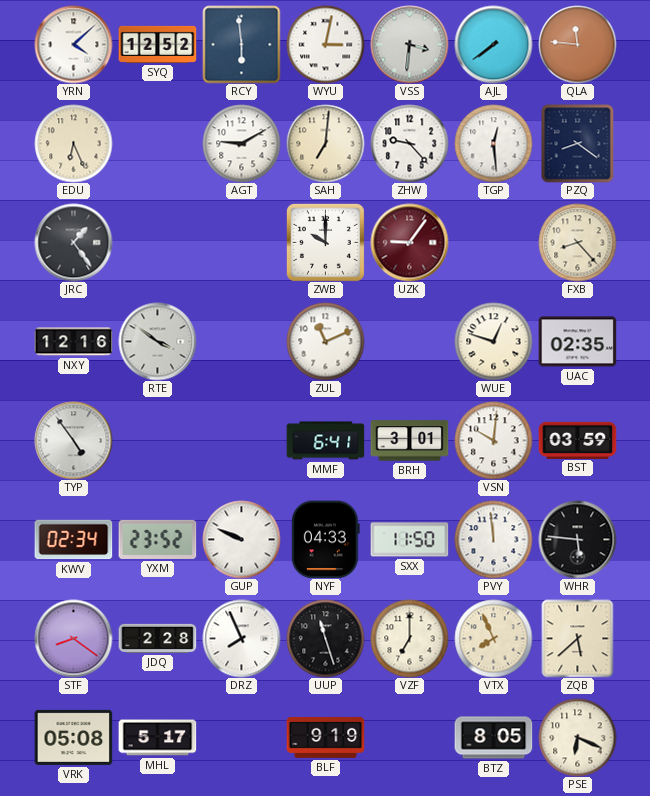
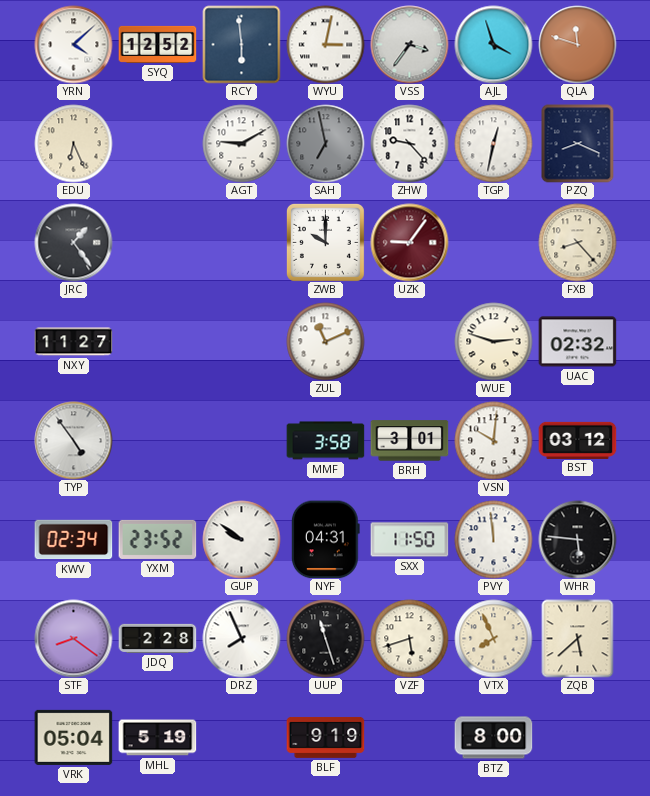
VSS: 3:31 -> 3:36 (409, 44)
AJL: 7:39 -> 3:57 (493, 44)
QLA: 11:46 -> 11:48 (577, 44)
SAH: 7:01 -> 6:58 (325, 143)
SAH dial: cream -> grey (325, 143)
TGP: 12:29 -> 12:32 (493, 143)
PZQ: 8:21 -> 8:19 (578, 143)
NXY: 12:16 -> 11:27 (73, 342)
RTE: 3:51 -> none (157, 341)
WUE: 12:48 -> 2:48 (493, 341)
UAC: 02:35 -> 02:32 (577, 342)
MMF: 6:41 -> 3:58 (325, 441)
BST: 03:59 -> 03:12 (577, 440)
GUP: 9:49 -> 9:51 (241, 539)
NYF: 04:33 -> 04:31 (325, 539)
VZF: 7:00 -> 5:42 (409, 638)
VRK: 05:08 -> 05:04 (73, 737)
MHL: 5:17 -> 5:19 (157, 738)
BTZ: 8:05 -> 8:00 (493, 738)
PSE: 6:19 -> none (577, 737)
